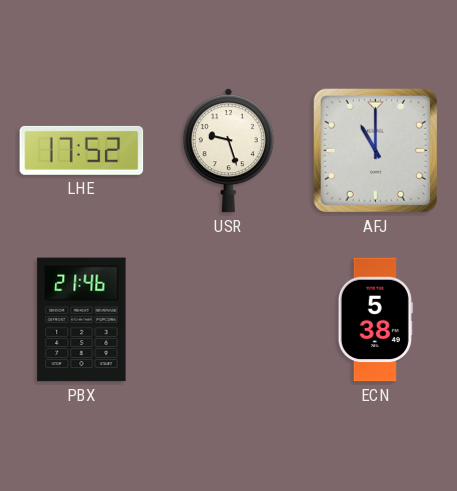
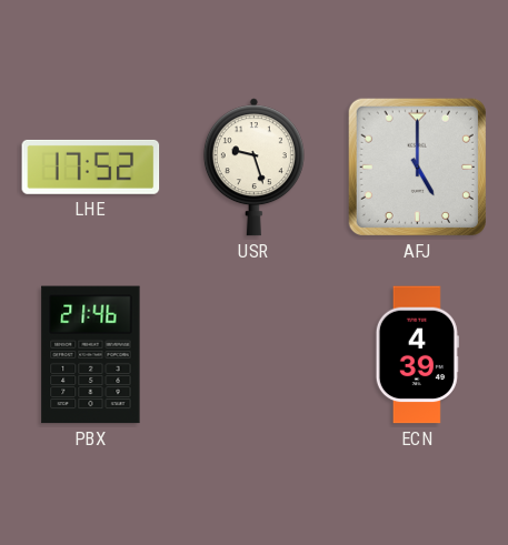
AFJ: 11:00 -> 5:00 (417, 166)
ECN: 5:38 -> 4:39 (417, 355)
